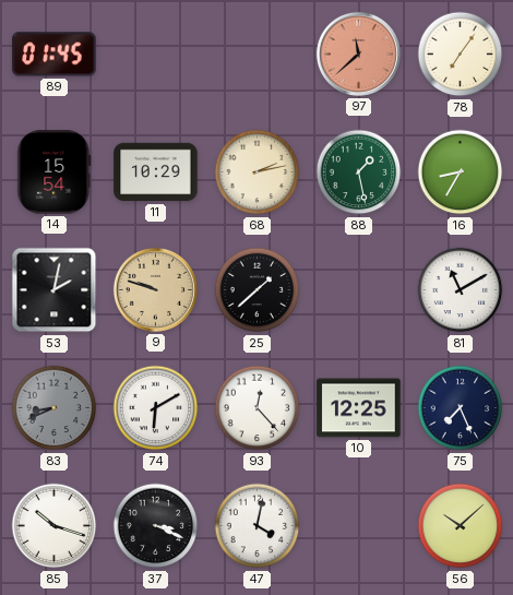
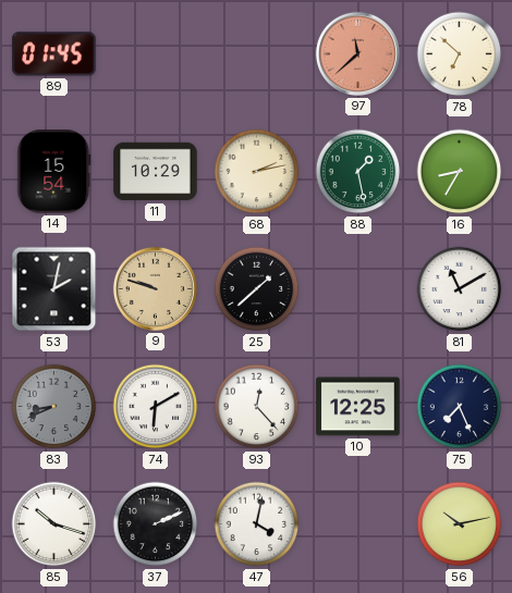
78: 7:06 -> 6:52 (460, 54)
37: 3:19 -> 2:11 (156, 524)
56: 10:08 -> 10:13 (460, 524)
